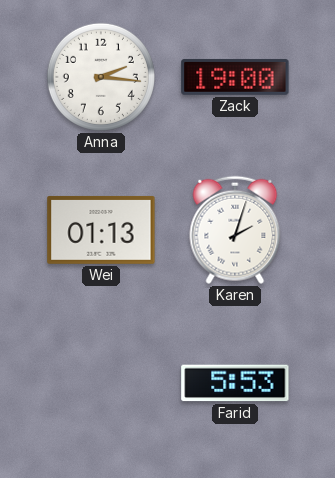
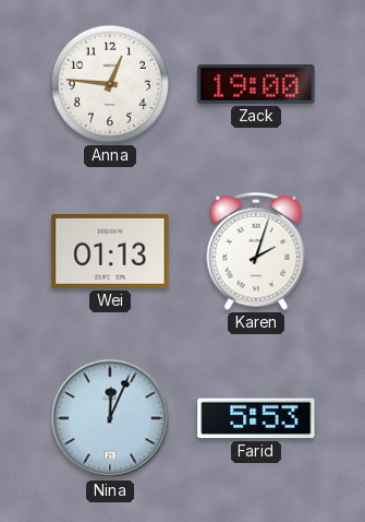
Anna: 2:16 -> 12:46 (110, 84)
Nina: none -> 12:04 (110, 418)
